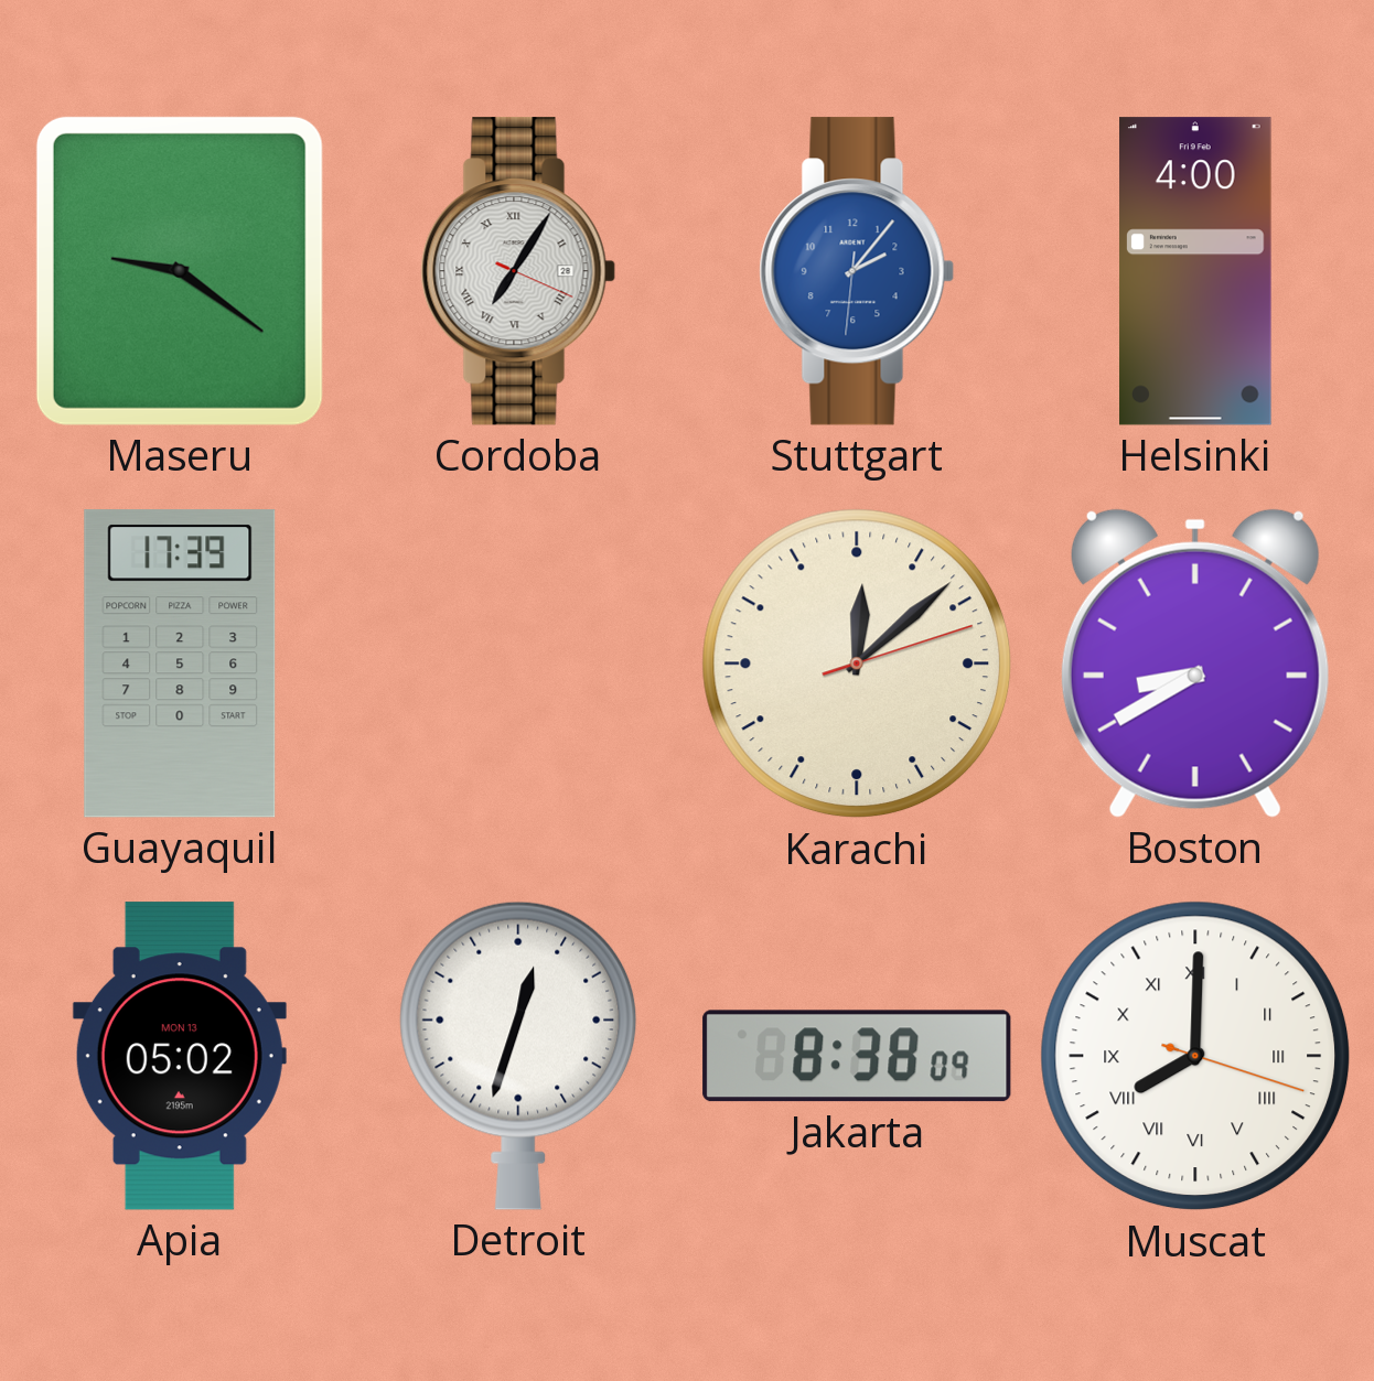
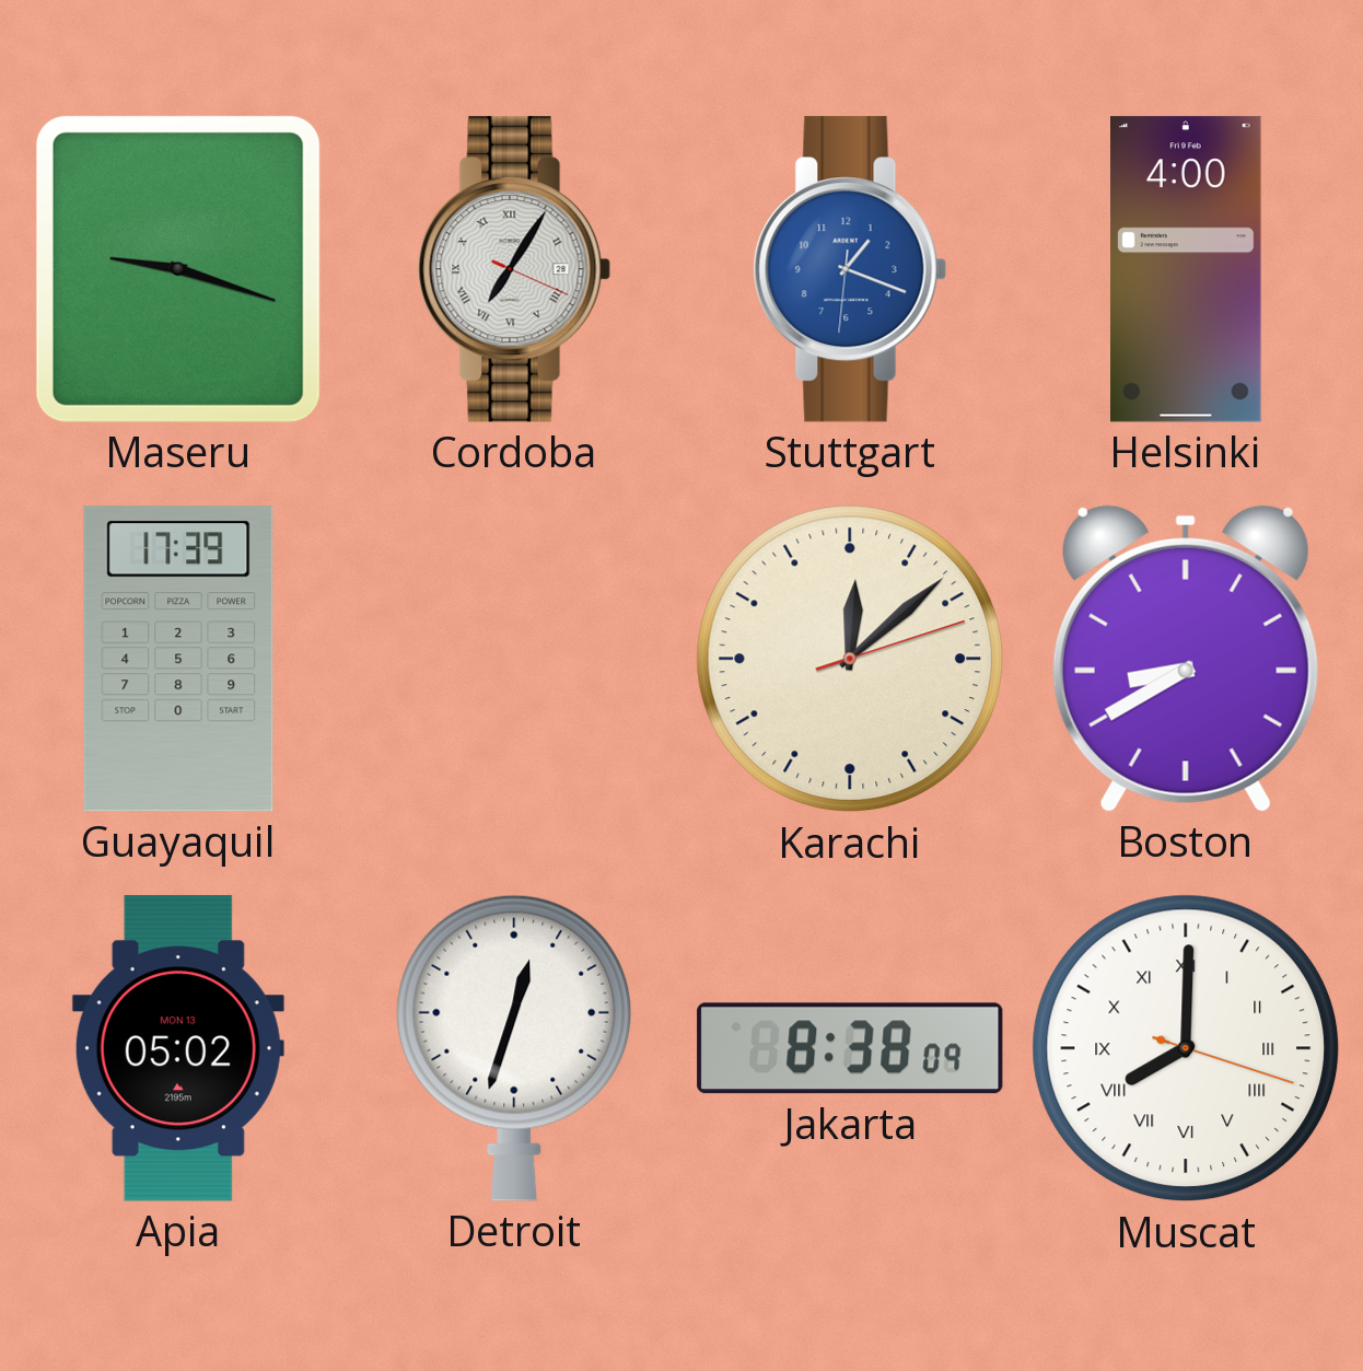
Maseru: 9:21 -> 9:18 (178, 269)
Stuttgart: 2:06 -> 1:18 (850, 269)
